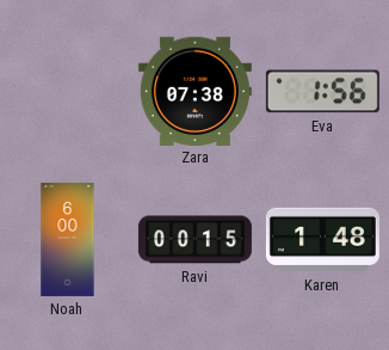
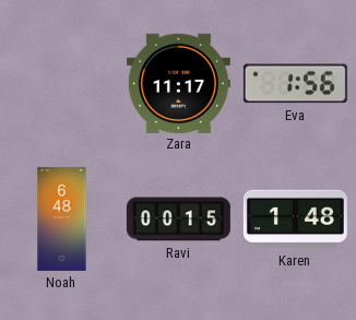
Zara: 07:38 -> 11:17 (178, 83)
Noah: 6:00 -> 6:48 (62, 218)
